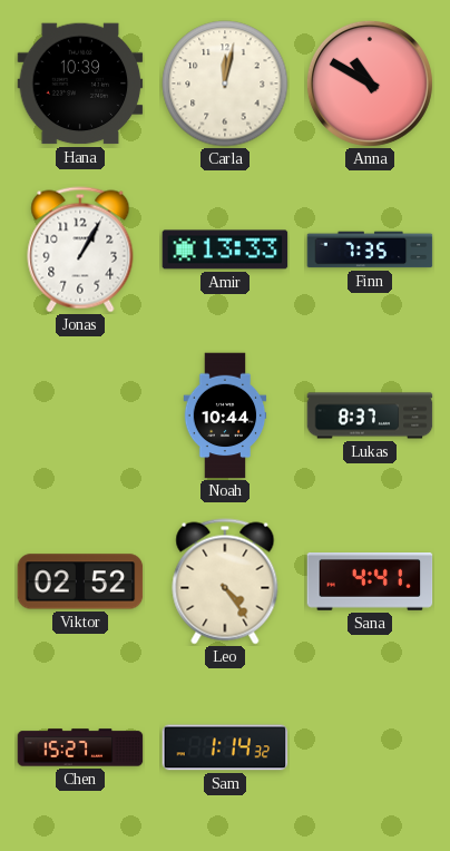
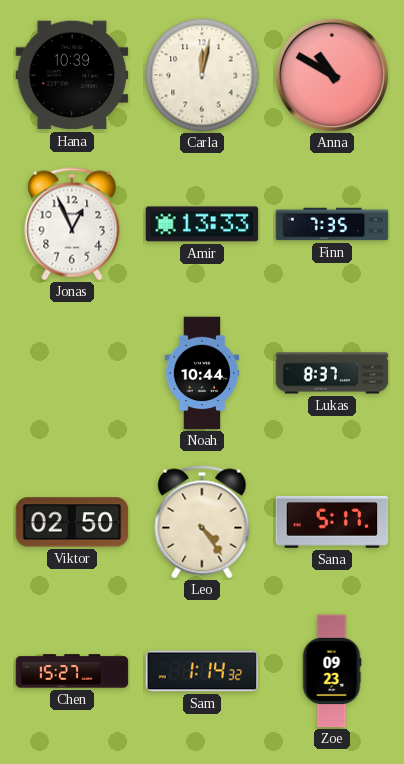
Jonas: 1:05 -> 12:56 (72, 224)
Viktor: 02:52 -> 02:50 (72, 522)
Sana: 4:41 -> 5:17 (332, 523)
Zoe: none -> 09:23 (332, 671)
